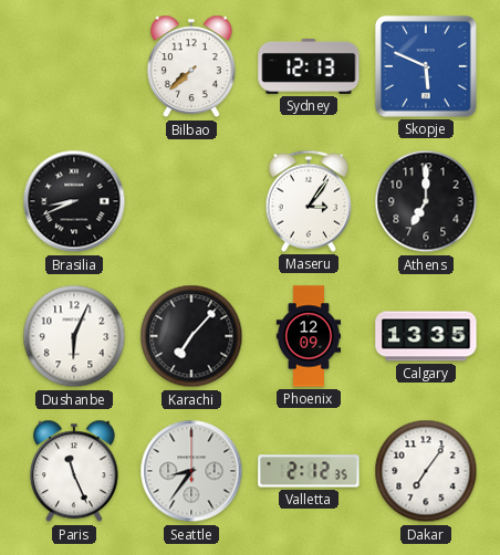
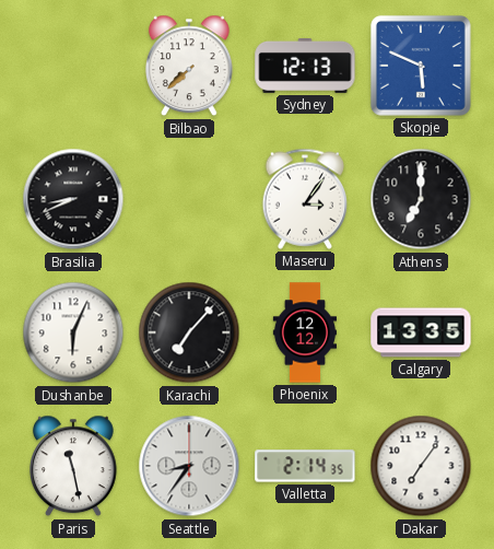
Phoenix: 12:09 -> 12:12 (304, 332)
Paris: 11:26 -> 11:28 (74, 466)
Valletta: 2:12 -> 2:14 (305, 466)
